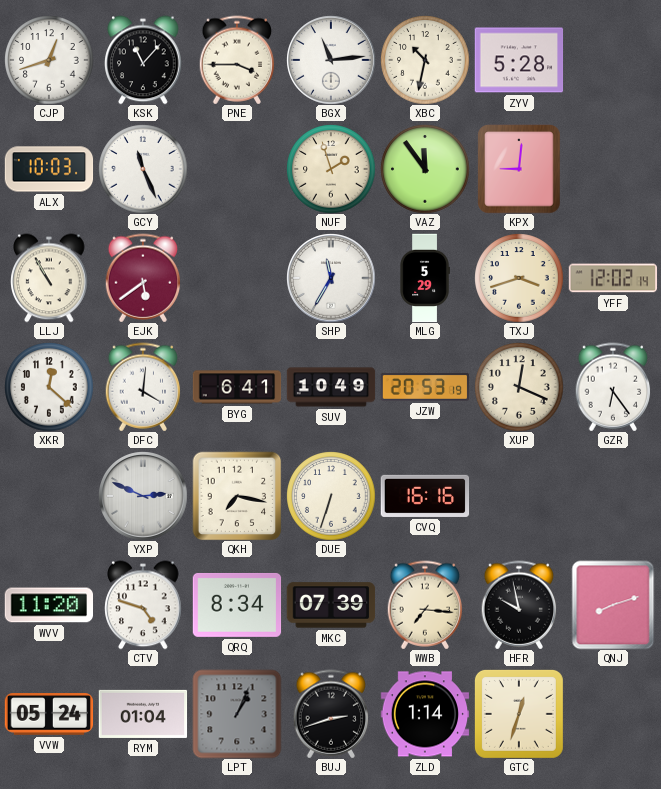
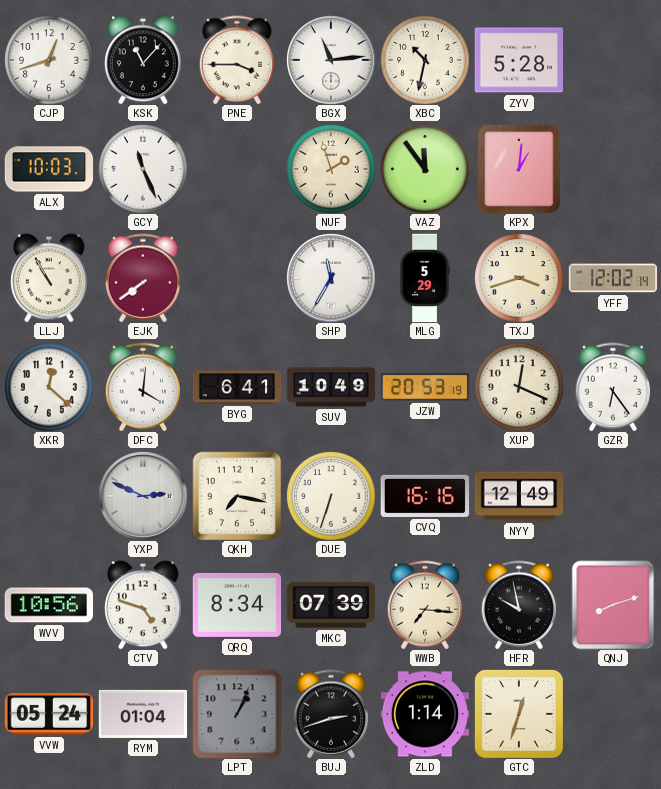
KPX: 9:01 -> 1:01 (519, 169)
EJK: 5:39 -> 7:39 (143, 278)
NYY: none -> 12:49 (519, 496)
WVV: 11:20 -> 10:56 (48, 605)
